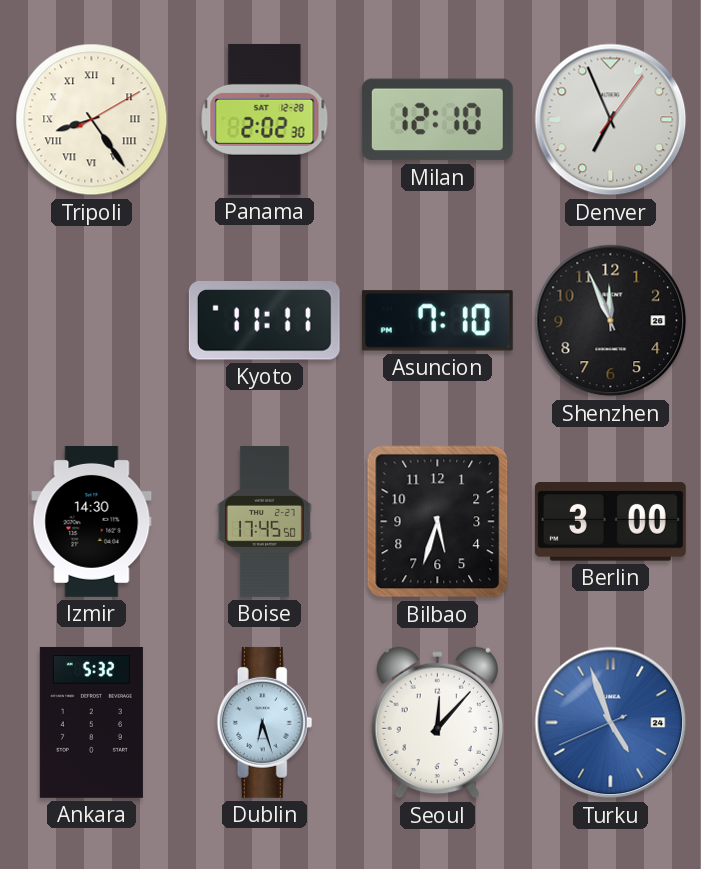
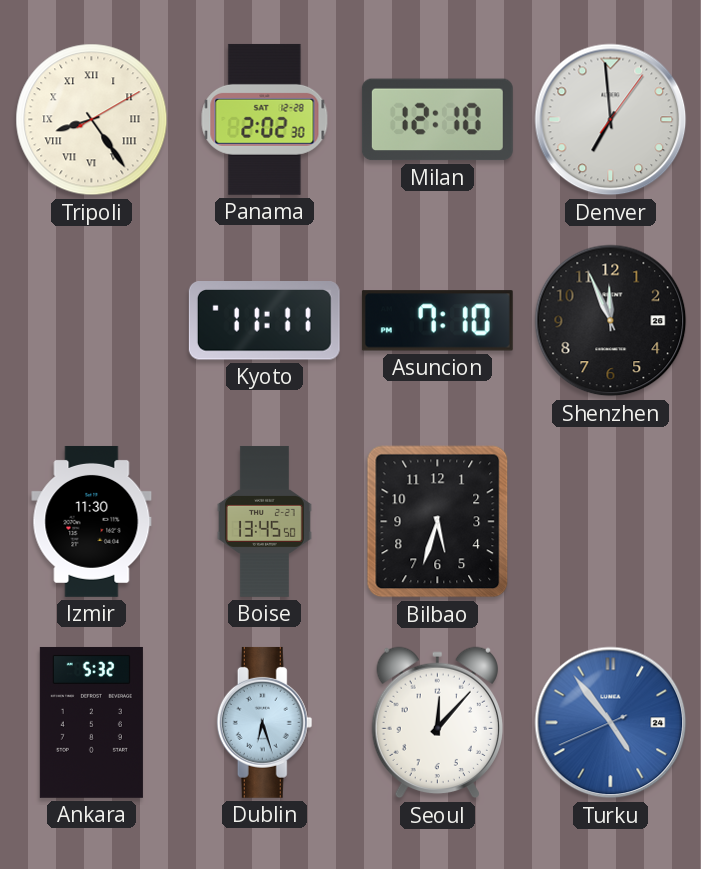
Denver: 6:56 -> 6:59 (611, 120)
Izmir: 14:30 -> 11:30 (92, 521)
Boise: 17:45 -> 13:45 (264, 522)
Berlin: 3:00 -> none (610, 522)
Turku: 4:56 -> 4:53 (611, 723)
